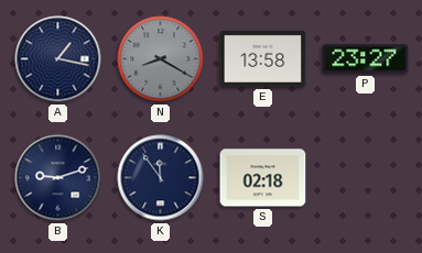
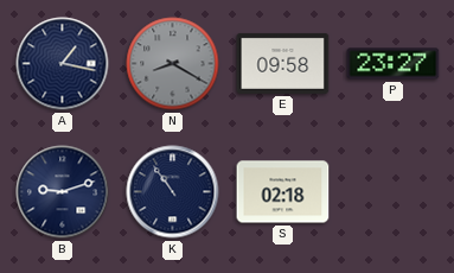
E: 13:58 -> 09:58 (283, 63)
K: 11:54 -> 10:54 (173, 192)
